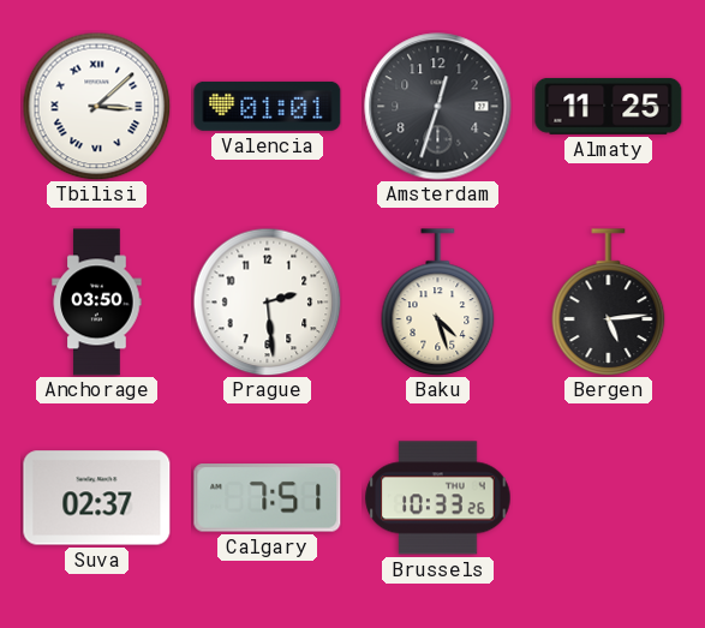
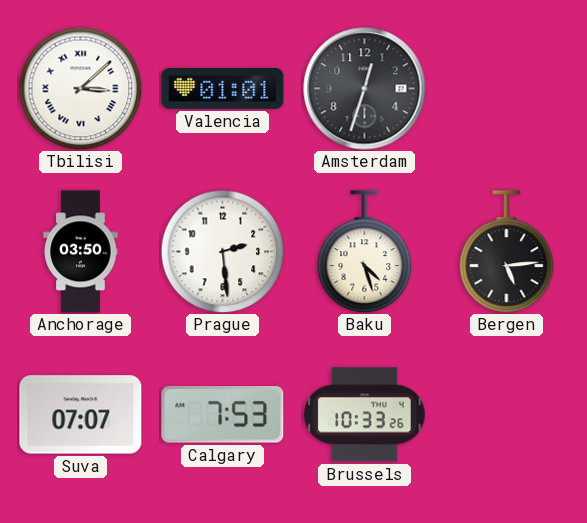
Almaty: 11:25 -> none (609, 106)
Suva: 02:37 -> 07:07 (81, 415)
Calgary: 7:51 -> 7:53 (223, 415)
